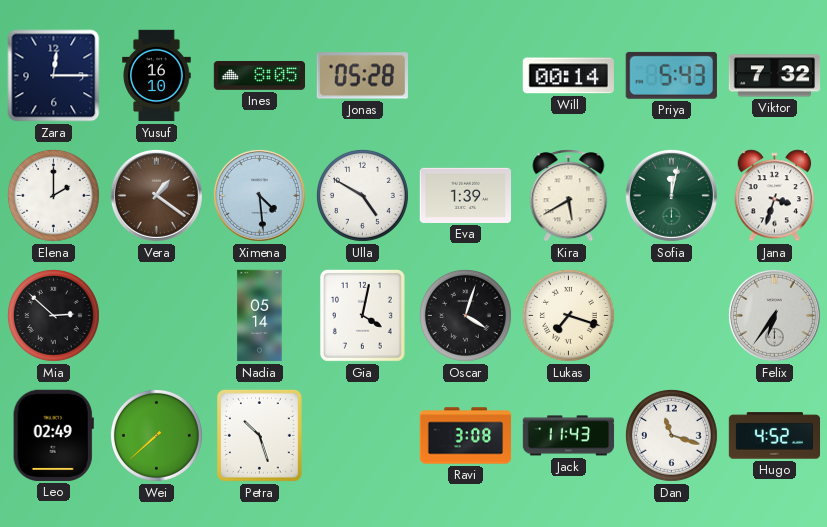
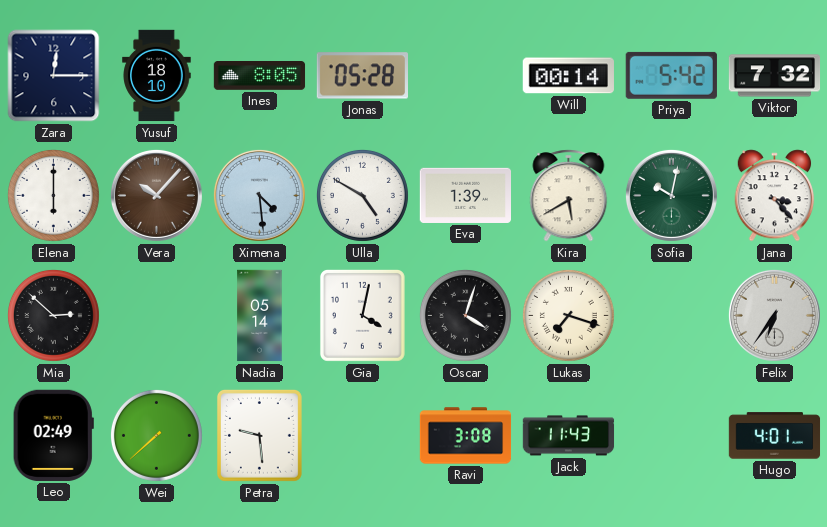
Yusuf: 16:10 -> 18:10 (157, 76)
Priya: 5:43 -> 5:42 (671, 75)
Elena: 2:00 -> 6:00 (53, 195)
Vera: 1:21 -> 10:07 (156, 195)
Sofia: 12:02 -> 10:02 (671, 195)
Jana: 3:33 -> 3:23 (775, 196)
Petra: 10:27 -> 9:29 (259, 435)
Dan: 11:18 -> none (671, 435)
Hugo: 4:52 -> 4:01 (775, 436)
